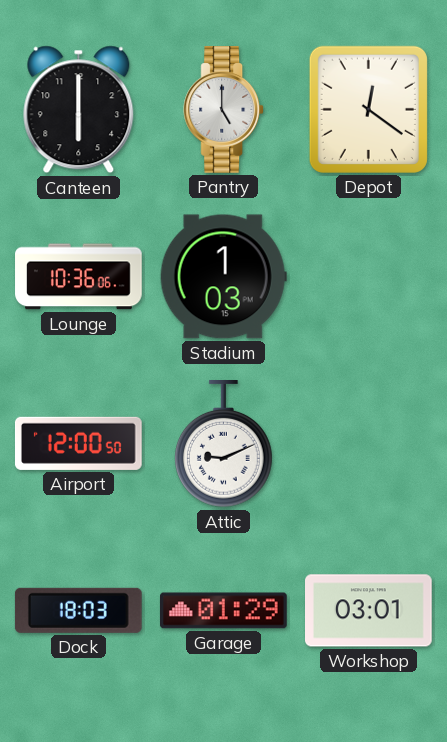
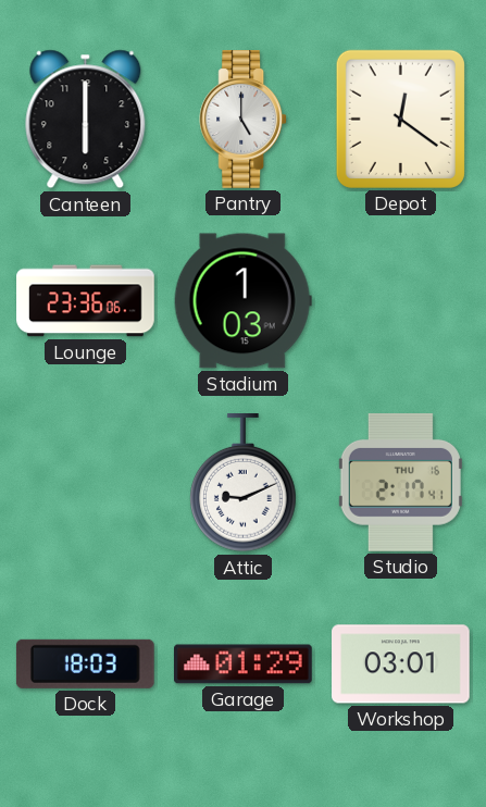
Lounge: 10:36 -> 23:36 (86, 301)
Airport: 12:00 -> none (79, 443)
Studio: none -> 2:17 (400, 482)
